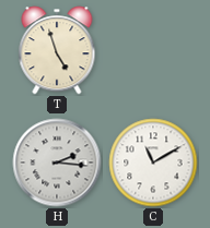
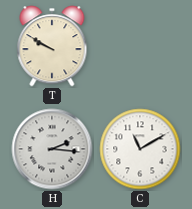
T: 4:57 -> 9:50 (52, 46)
